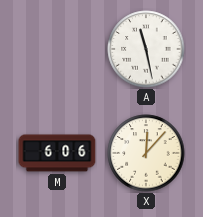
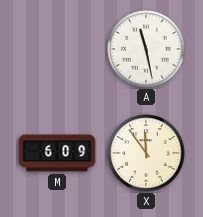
M: 6:06 -> 6:09 (57, 153)
X: 12:07 -> 11:54 (146, 153)
